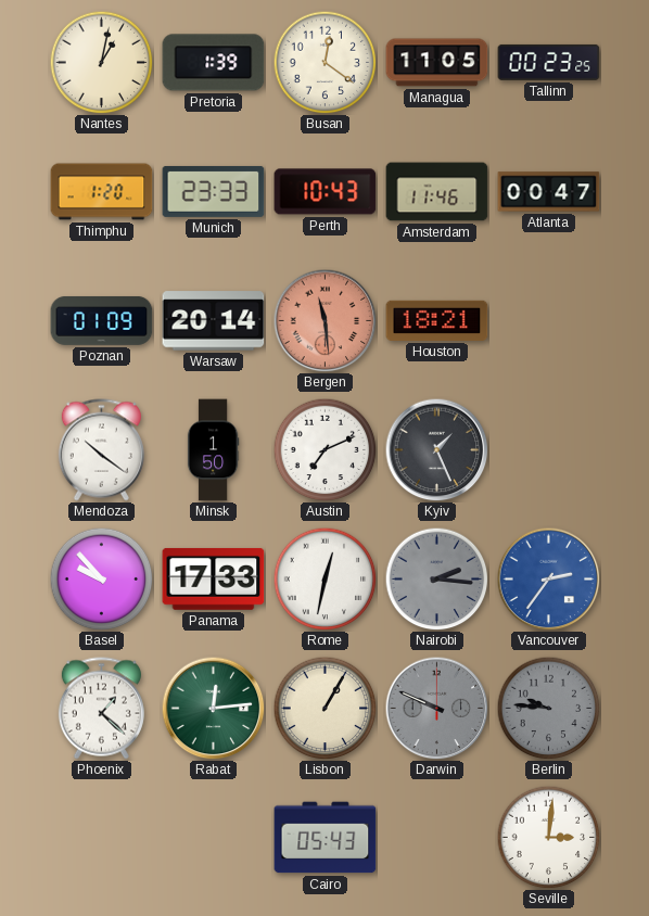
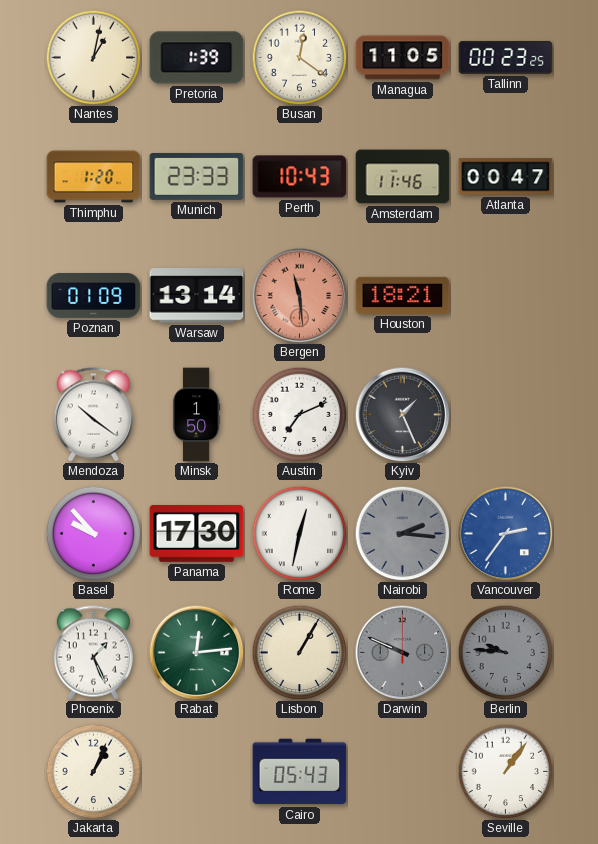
Warsaw: 20:14 -> 13:14 (197, 296)
Panama: 17:33 -> 17:30 (197, 533)
Phoenix: 1:22 -> 1:26 (93, 653)
Jakarta: none -> 1:04 (93, 771)
Seville: 3:01 -> 1:06 (505, 771)
